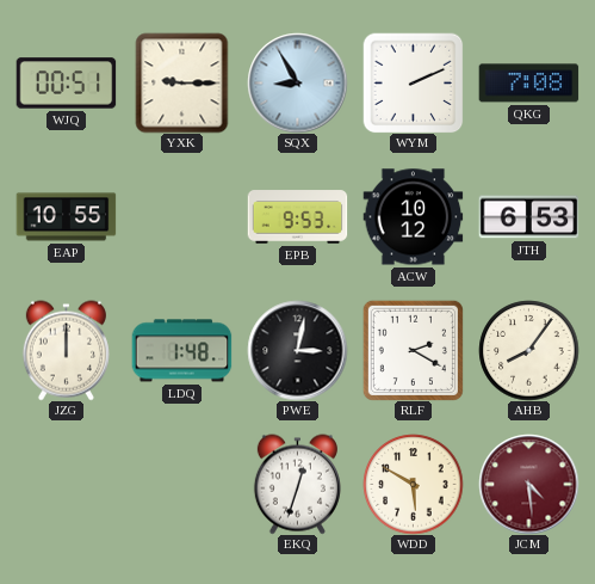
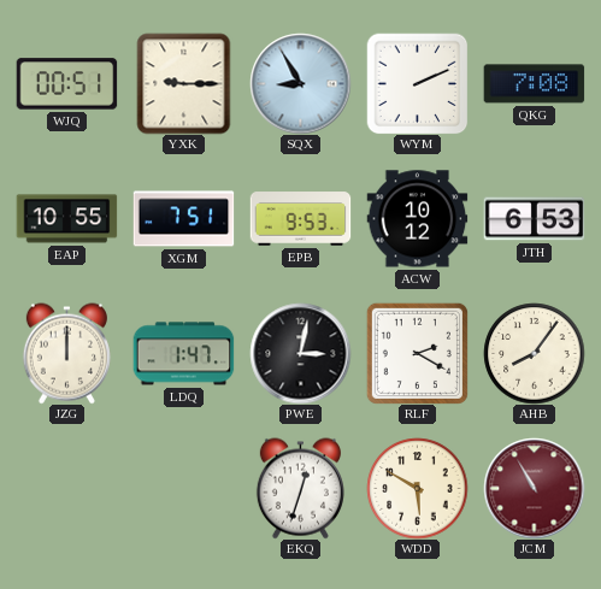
XGM: none -> 7:51 (183, 219)
LDQ: 1:48 -> 1:47 (183, 354)
JCM: 4:29 -> 10:55 (534, 488)
